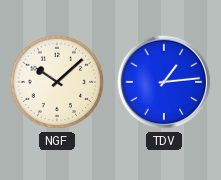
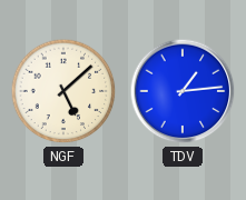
NGF: 10:08 -> 5:08 (63, 91)
